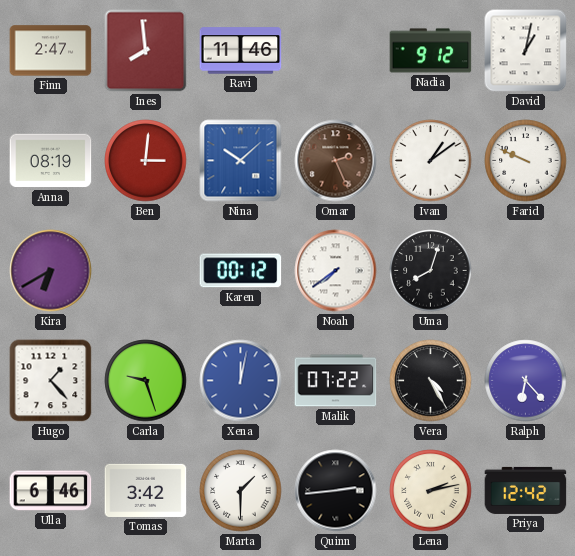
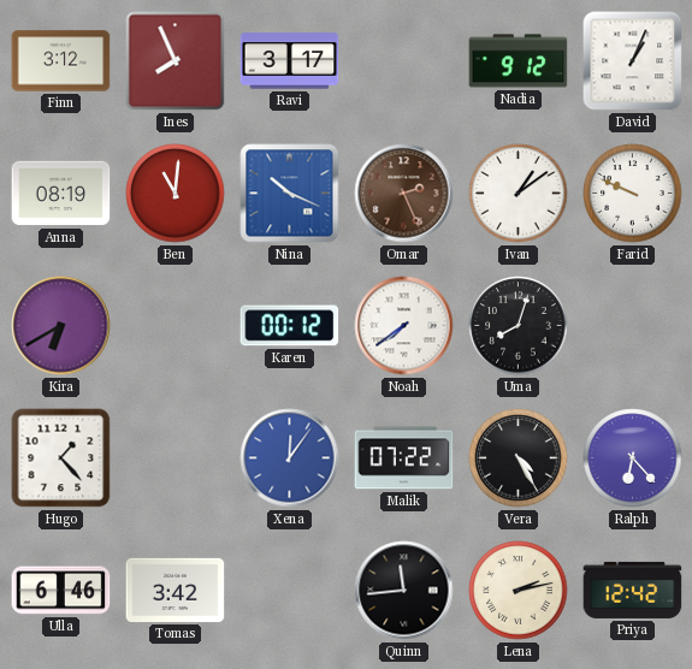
Finn: 2:47 -> 3:12 (61, 61)
Ines: 7:59 -> 7:56 (176, 61)
Ravi: 11:46 -> 3:17 (290, 61)
David: 1:02 -> 1:04 (633, 61)
Ben: 3:01 -> 11:01 (176, 194)
Nina: 10:08 -> 10:19 (290, 194)
Carla: 9:27 -> none (146, 381)
Xena: 12:02 -> 12:06 (290, 458)
Marta: 1:30 -> none (241, 491)
Quinn: 2:44 -> 11:44 (404, 591)
